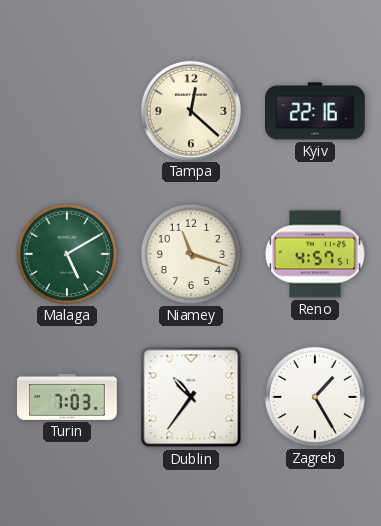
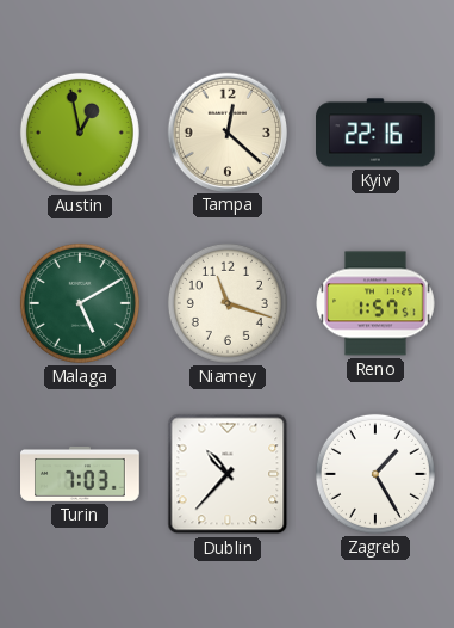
Austin: none -> 12:58 (80, 133)
Reno: 4:57 -> 1:57 (375, 303)
Dublin: 10:36 -> 10:37 (228, 474)
